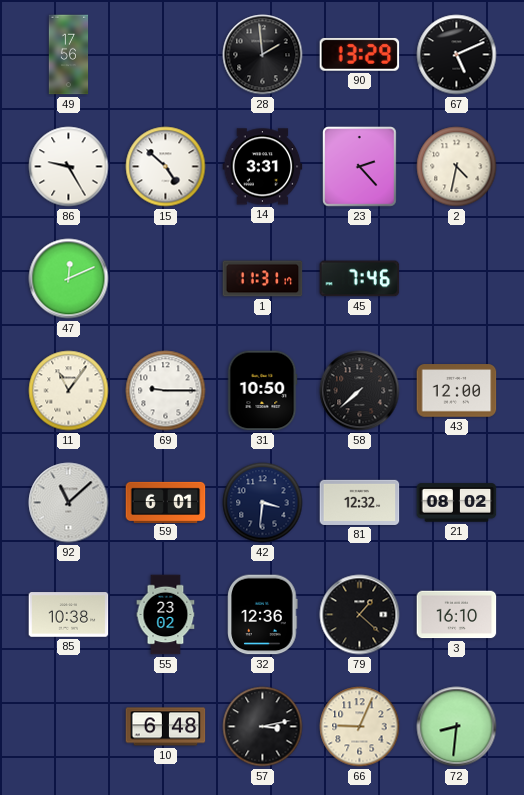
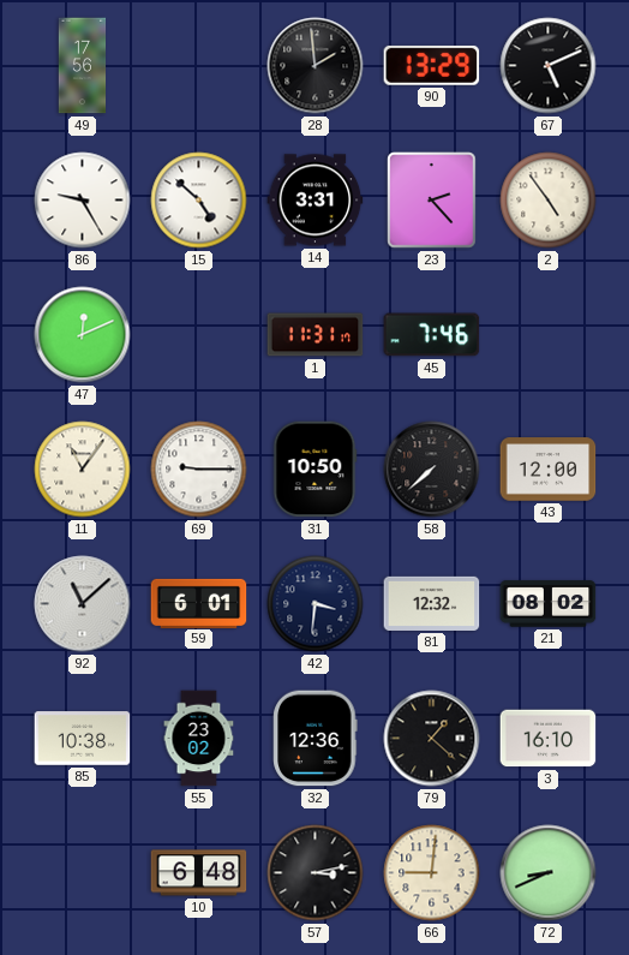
2: 4:32 -> 4:54 (549, 201)
66: 9:04 -> 9:01 (432, 873)
72: 8:31 -> 8:41 (549, 873)
